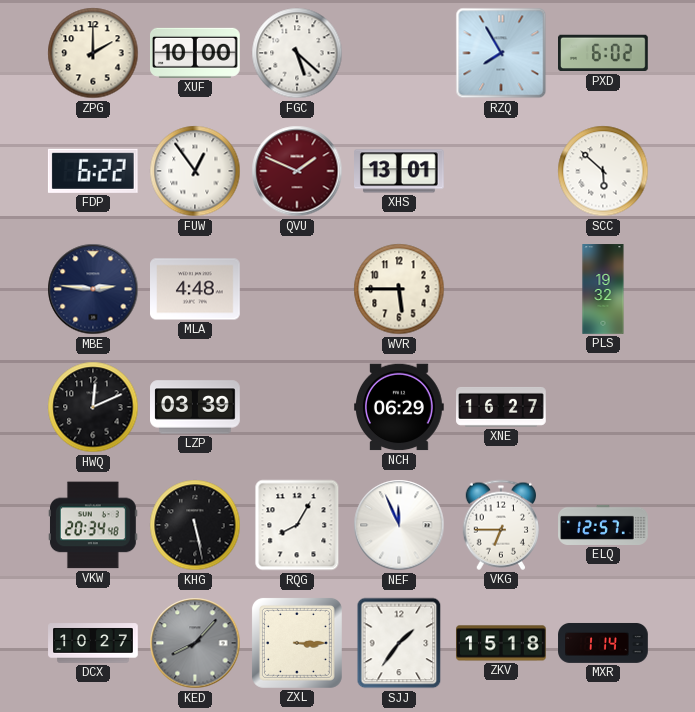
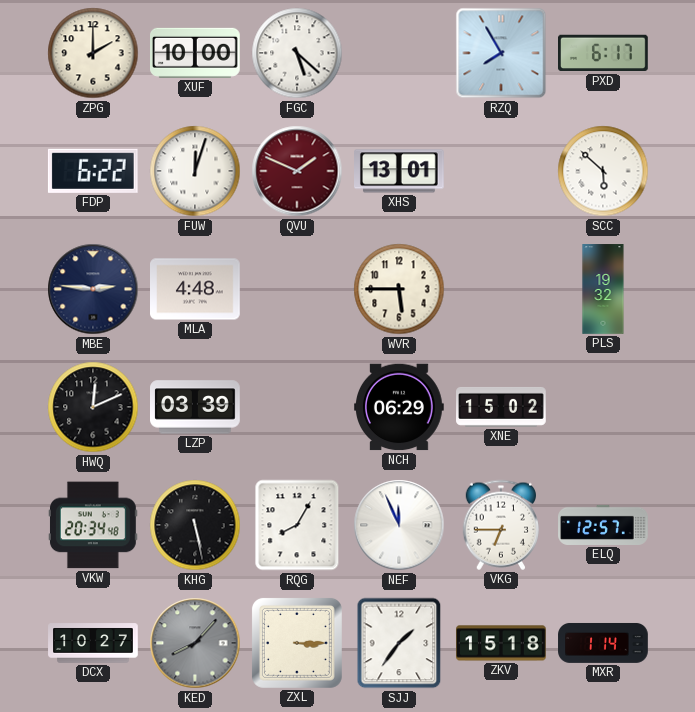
PXD: 6:02 -> 6:17 (604, 53)
FUW: 12:54 -> 12:03 (195, 171)
XNE: 16:27 -> 15:02 (501, 407)
